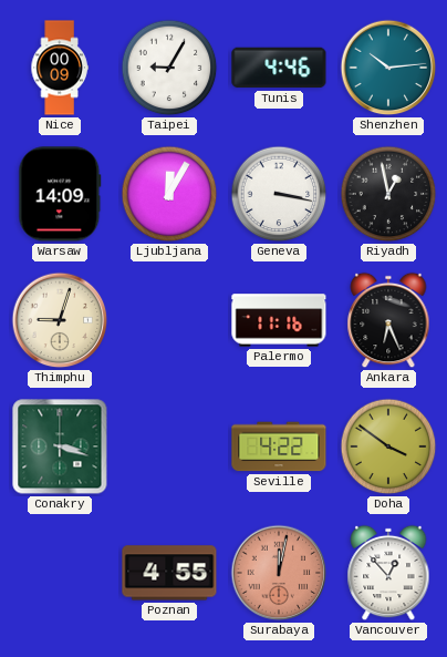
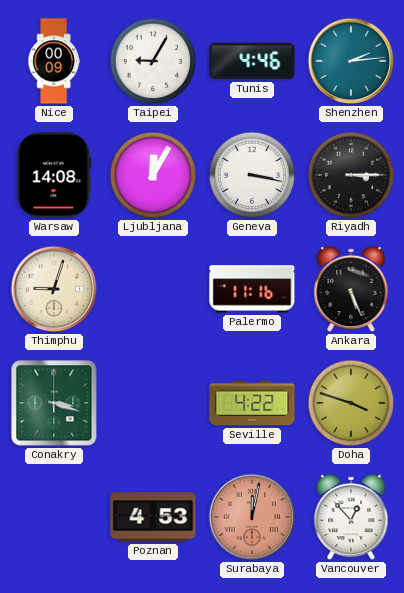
Shenzhen: 10:14 -> 2:14 (351, 61)
Warsaw: 14:09 -> 14:08 (54, 175)
Riyadh: 12:58 -> 3:15 (351, 175)
Ankara: 6:26 -> 5:26 (351, 289)
Doha: 3:51 -> 3:48 (351, 403)
Poznan: 4:55 -> 4:53 (153, 517)
